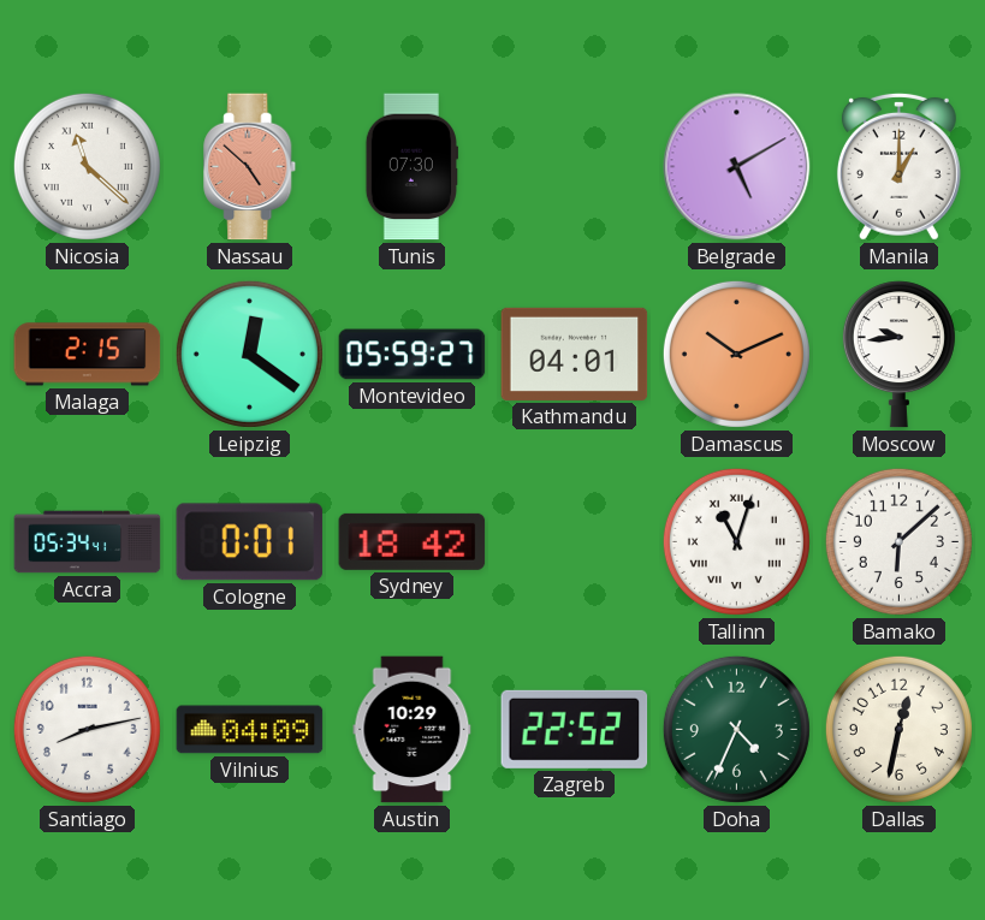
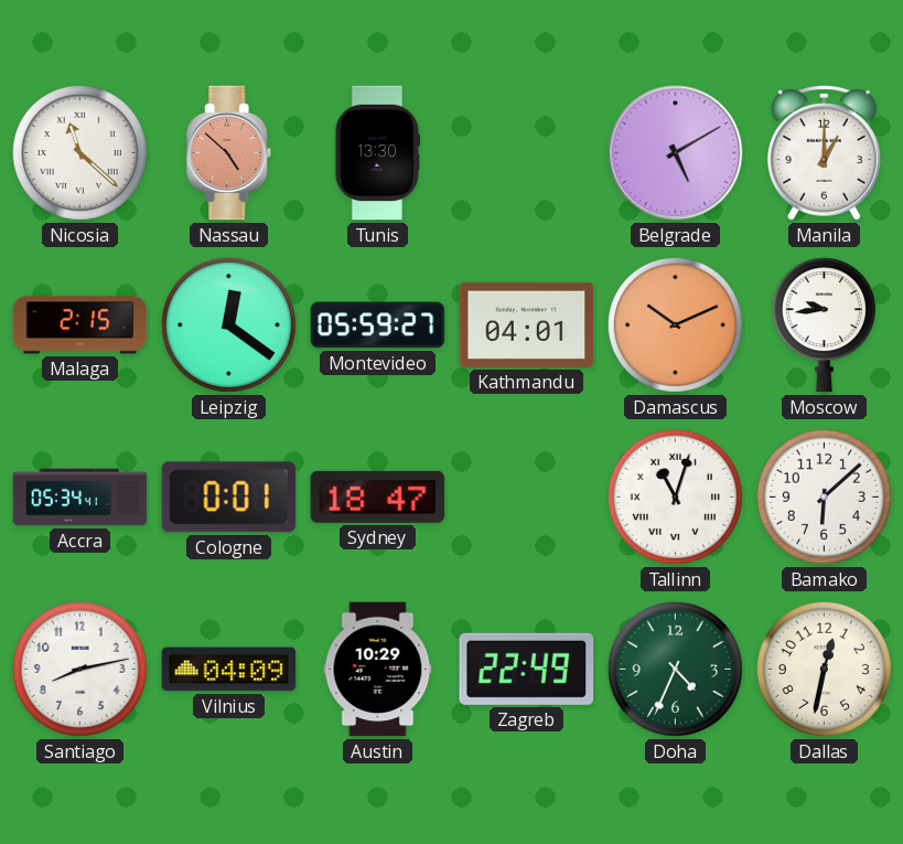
Tunis: 07:30 -> 13:30 (377, 153)
Sydney: 18:42 -> 18:47 (378, 496)
Zagreb: 22:52 -> 22:49 (527, 669)
